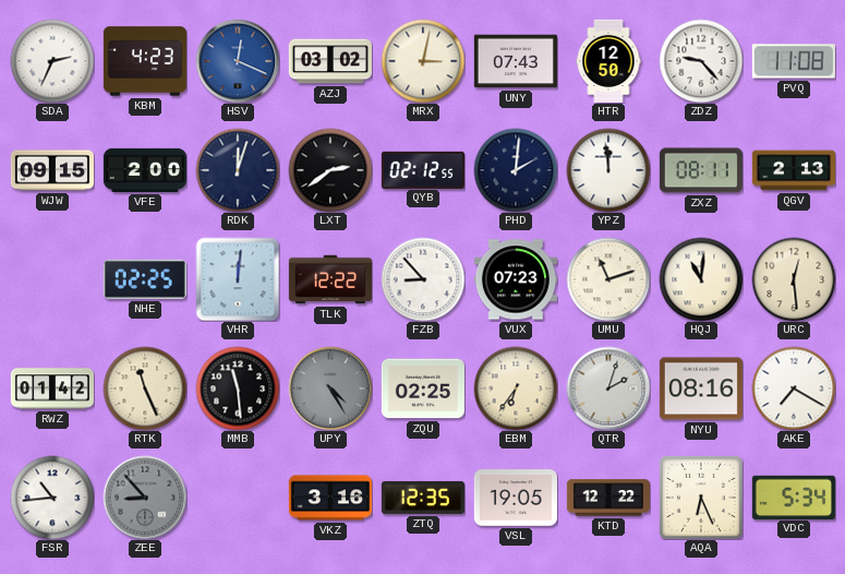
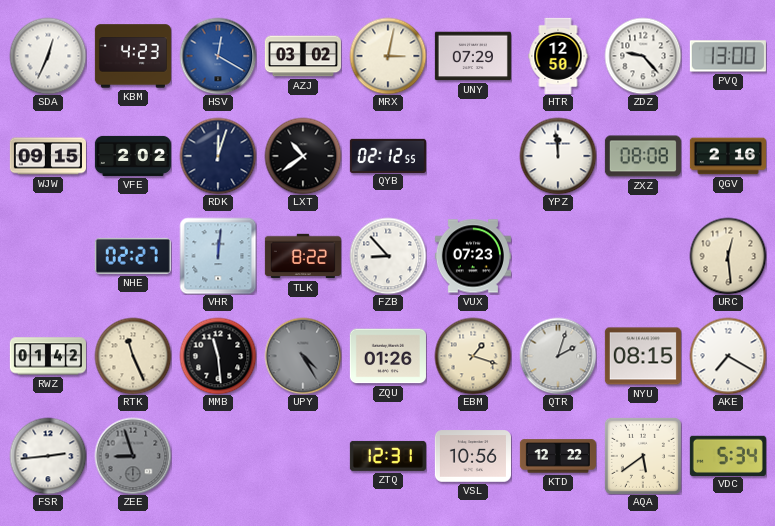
SDA: 2:34 -> 12:34 (48, 56)
HSV: 12:19 -> 12:20 (218, 56)
UNY: 07:43 -> 07:29 (473, 56)
PVQ: 11:08 -> 13:00 (728, 56)
VFE: 2:00 -> 2:02 (133, 156)
LXT: 2:39 -> 10:39 (303, 156)
PHD: 2:01 -> none (516, 170)
ZXZ: 08:11 -> 08:08 (643, 156)
QGV: 2:13 -> 2:16 (728, 156)
NHE: 02:25 -> 02:27 (133, 256)
TLK: 12:22 -> 8:22 (303, 256)
UMU: 11:12 -> none (608, 279)
HQJ: 11:01 -> none (701, 279)
ZQU: 02:25 -> 01:26 (388, 356)
EBM: 6:36 -> 1:18 (473, 356)
NYU: 08:16 -> 08:15 (643, 356)
FSR: 10:44 -> 2:44 (48, 456)
ZEE: 8:53 -> 8:57 (133, 456)
VKZ: 3:16 -> none (330, 498)
ZTQ: 12:35 -> 12:31 (388, 456)
VSL: 19:05 -> 10:56 (473, 456)
AQA: 6:26 -> 5:39 (643, 456)
